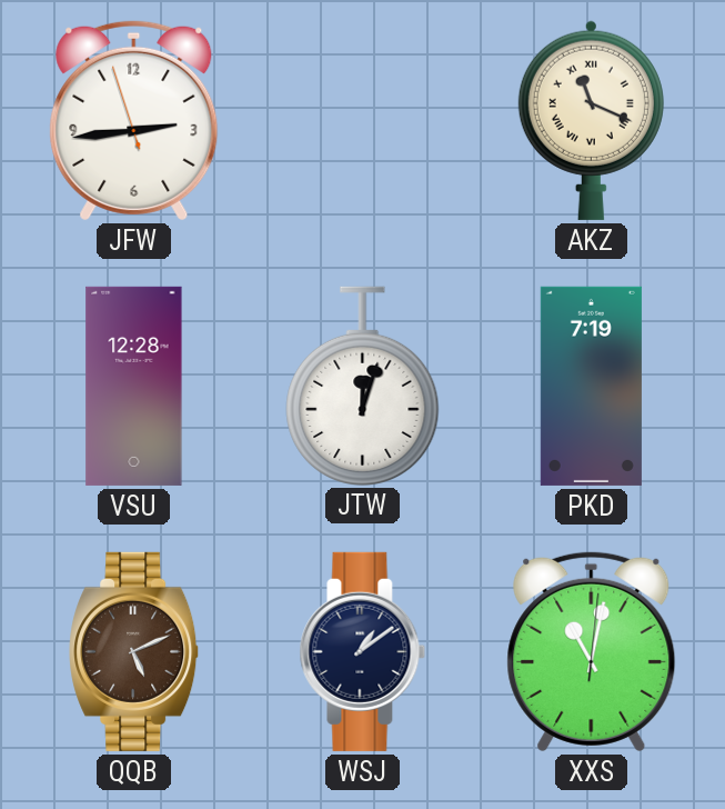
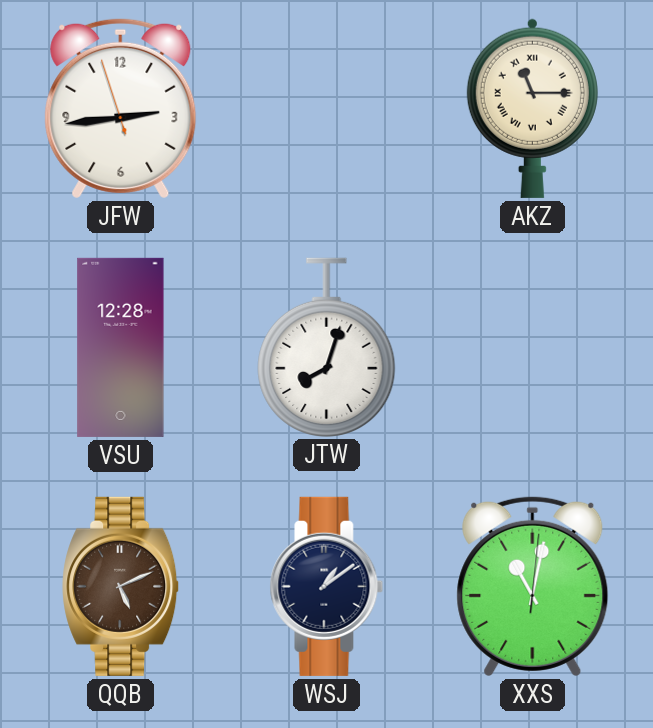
AKZ: 11:19 -> 11:15 (532, 108)
JTW: 12:03 -> 8:03 (327, 347)
PKD: 7:19 -> none (591, 386)
